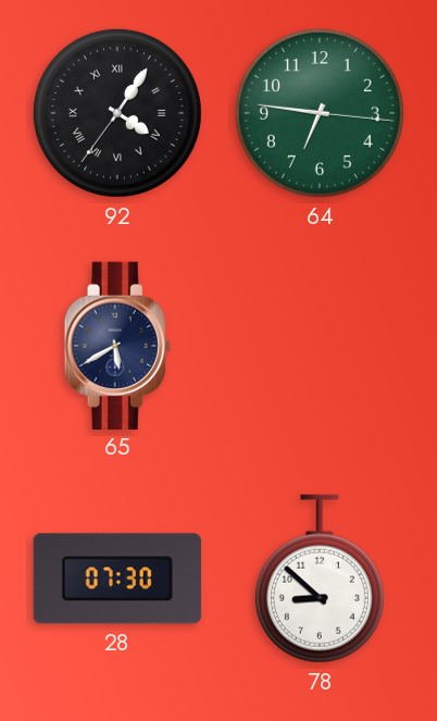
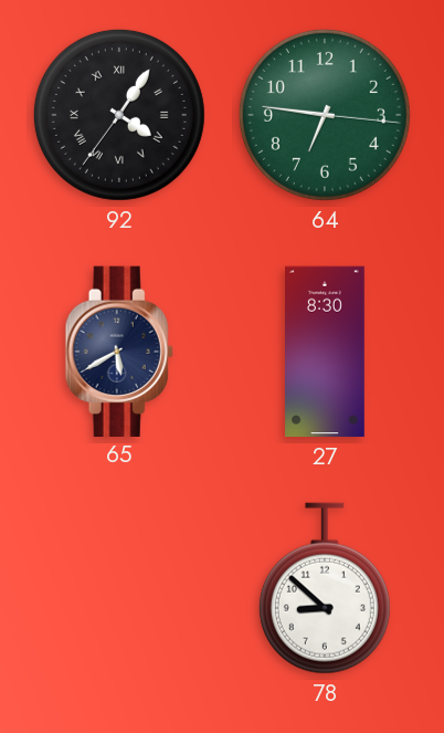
27: none -> 8:30 (326, 352)
28: 07:30 -> none (117, 579)
